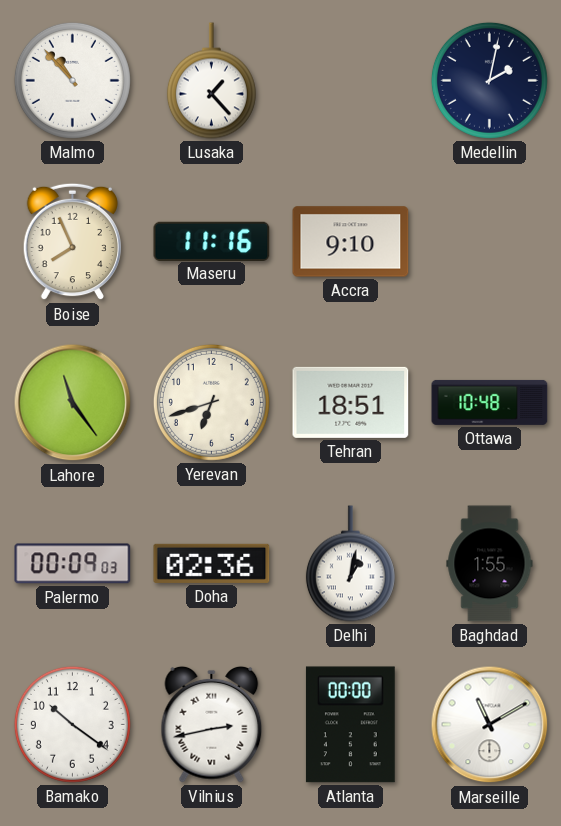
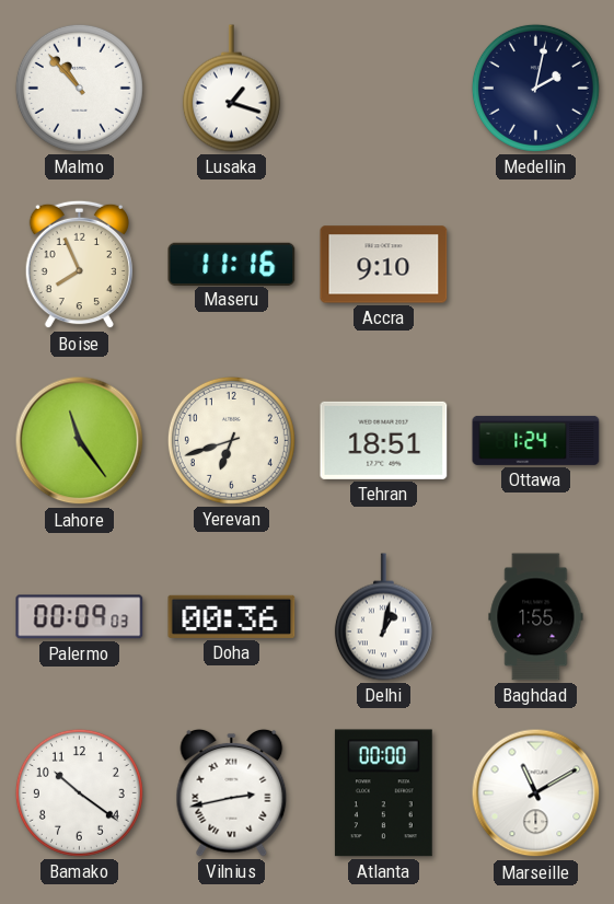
Lusaka: 1:23 -> 1:18 (231, 89)
Ottawa: 10:48 -> 1:24 (536, 440)
Doha: 02:36 -> 00:36 (232, 616)
